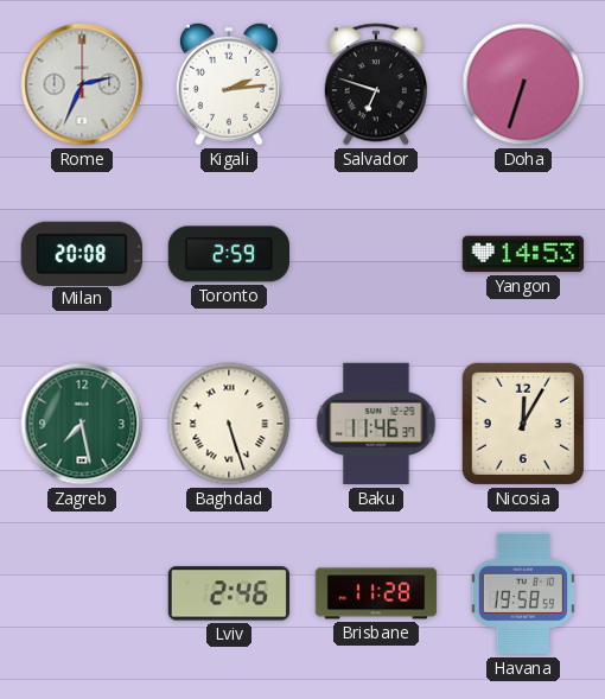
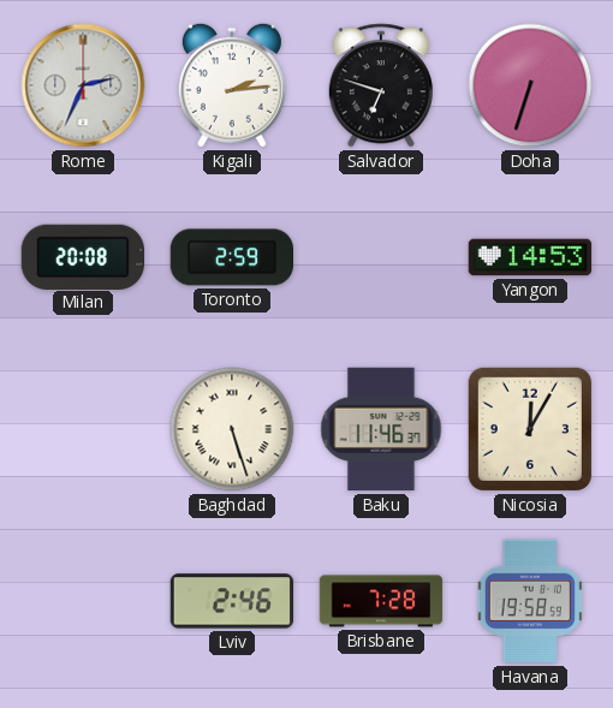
Zagreb: 7:28 -> none (82, 424)
Brisbane: 11:28 -> 7:28 (381, 601)
